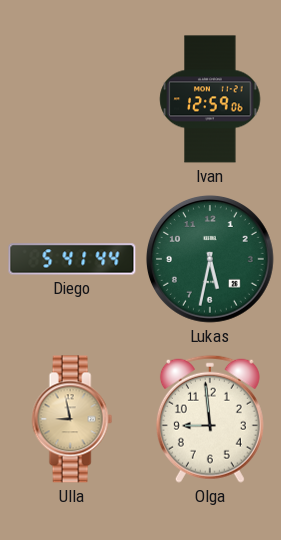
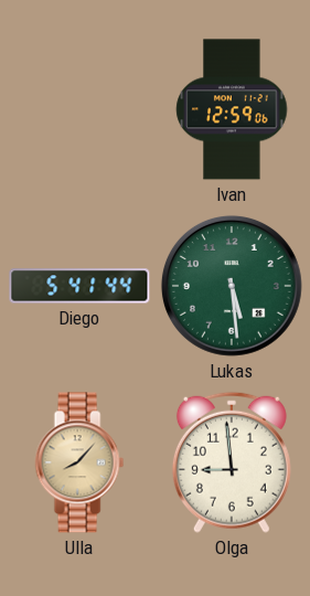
Lukas: 5:32 -> 5:29 (232, 286)
Ulla: 8:58 -> 8:07 (79, 462)
